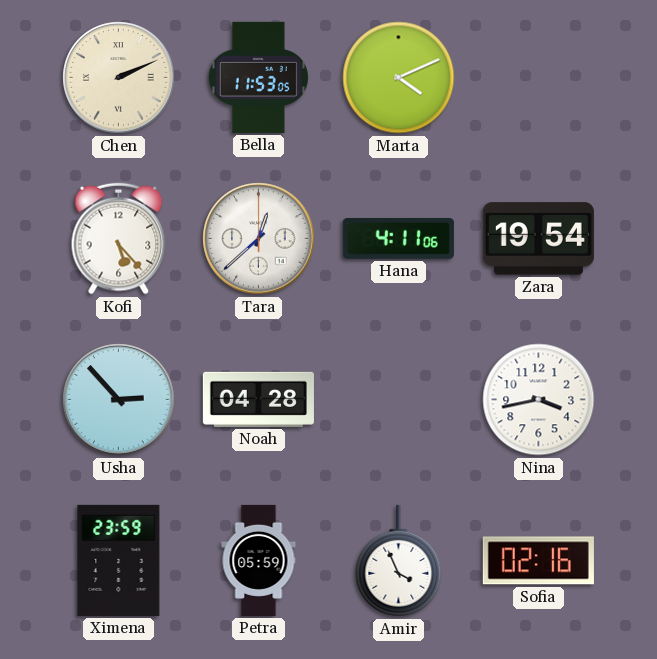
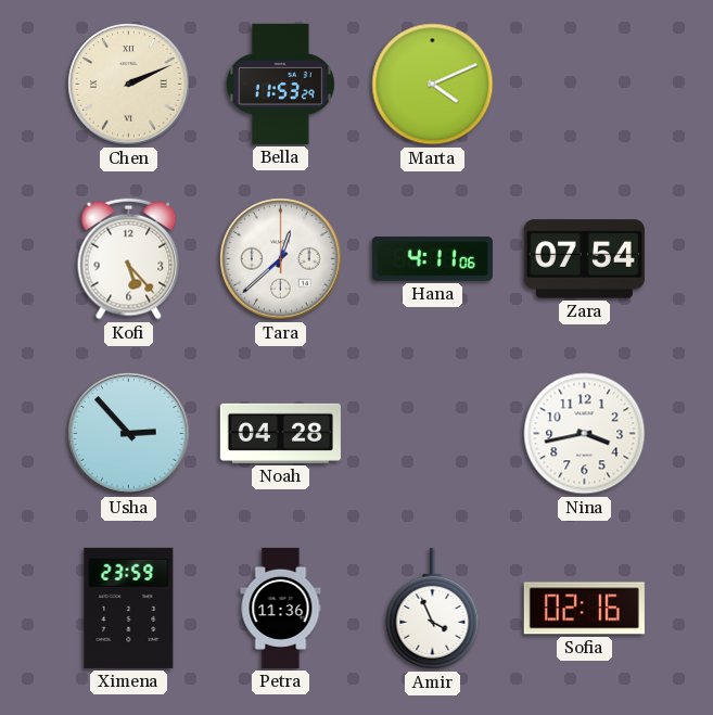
Bella: 11:53:05 -> 11:53:29 (280, 84)
Zara: 19:54 -> 07:54 (584, 259)
Petra: 05:59 -> 11:36 (281, 608)
